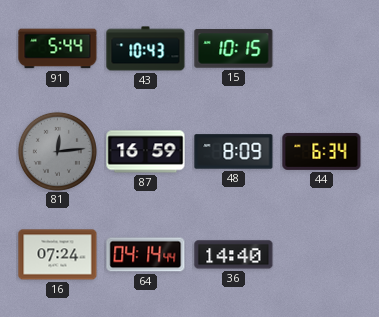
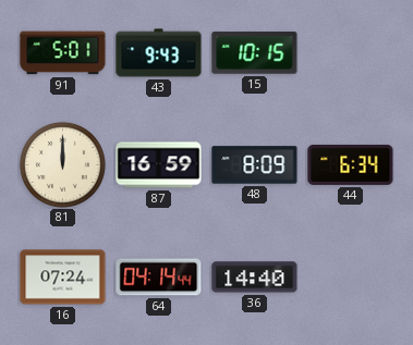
91: 5:44 -> 5:01 (63, 53)
43: 10:43 -> 9:43 (159, 53)
81: 12:14 -> 12:00 (62, 164)
81 dial: grey -> cream (62, 164)
